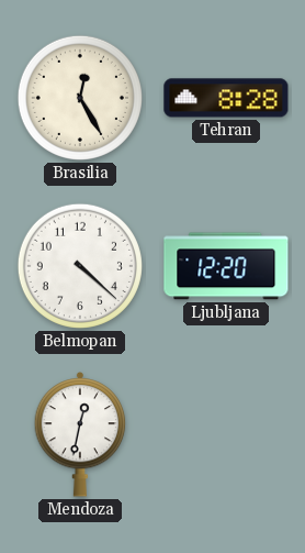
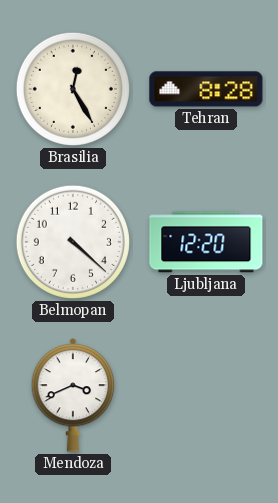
Mendoza: 12:32 -> 3:41 (73, 396)
